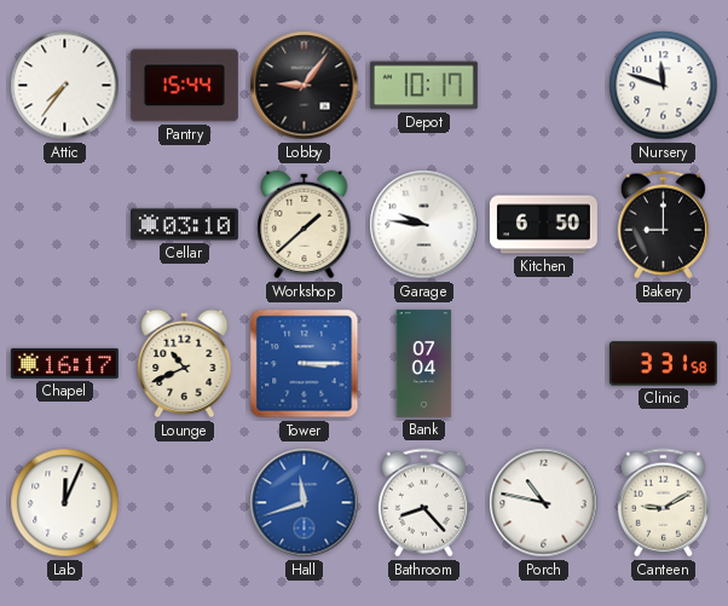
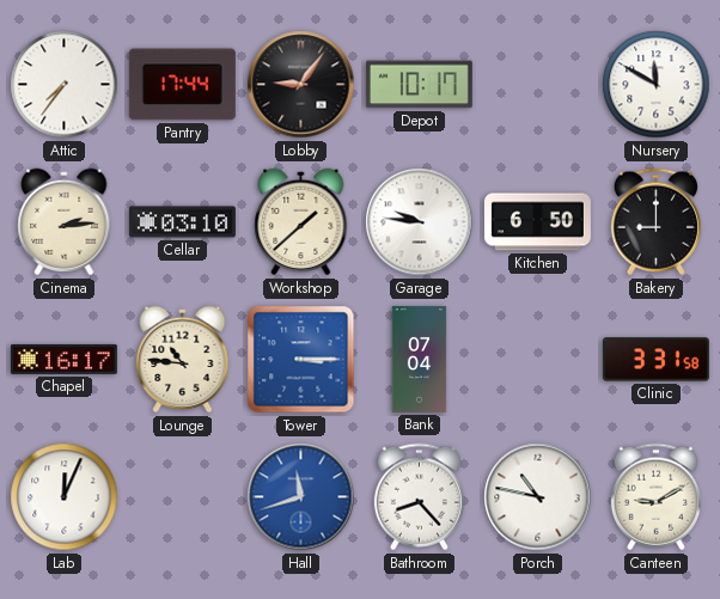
Pantry: 15:44 -> 17:44 (182, 85)
Nursery: 11:48 -> 11:50 (657, 85)
Cinema: none -> 2:14 (65, 222)
Lounge: 10:41 -> 10:46 (183, 360)
